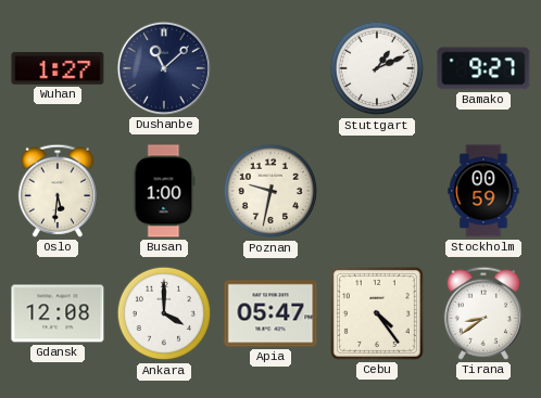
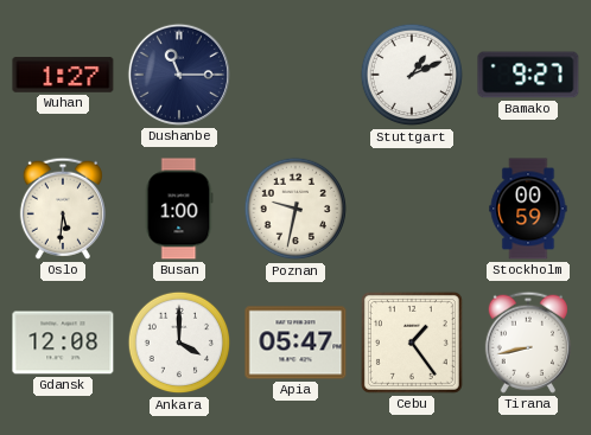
Dushanbe: 11:08 -> 11:15 (179, 75)
Cebu: 4:24 -> 1:24 (412, 343)
Tirana: 8:39 -> 8:43 (528, 343)
